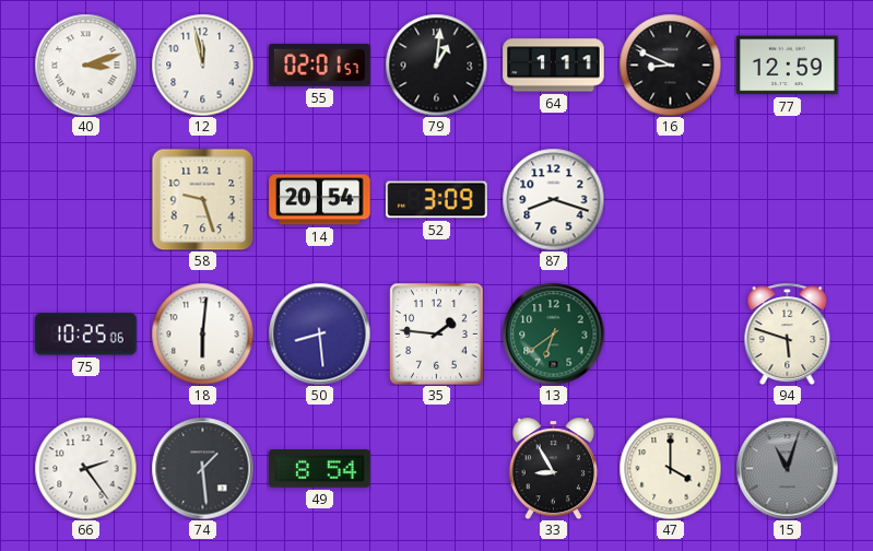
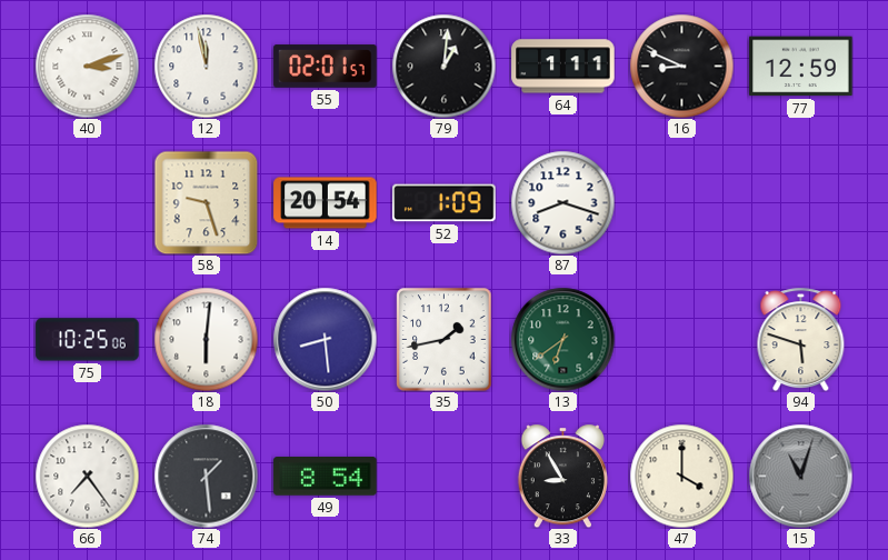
52: 3:09 -> 1:09 (445, 203)
35: 1:46 -> 1:43 (445, 340)
66: 2:24 -> 7:24 (87, 476)
